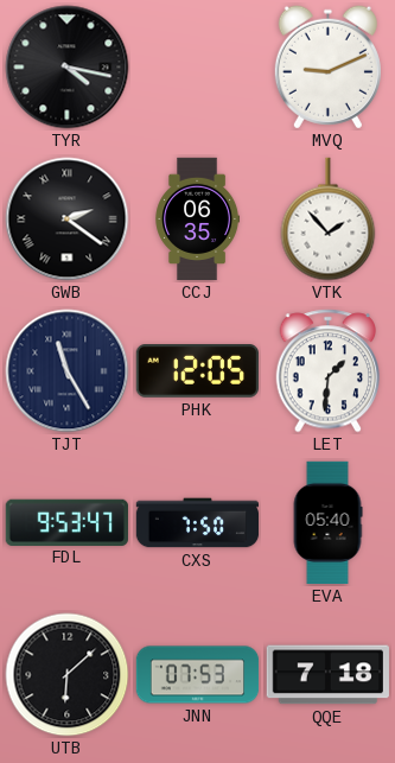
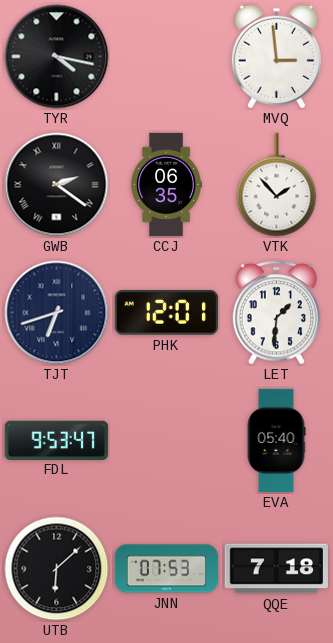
MVQ: 9:11 -> 2:59 (276, 57)
TJT: 11:25 -> 6:42 (57, 313)
PHK: 12:05 -> 12:01 (166, 313)
CXS: 7:50 -> none (198, 523)
